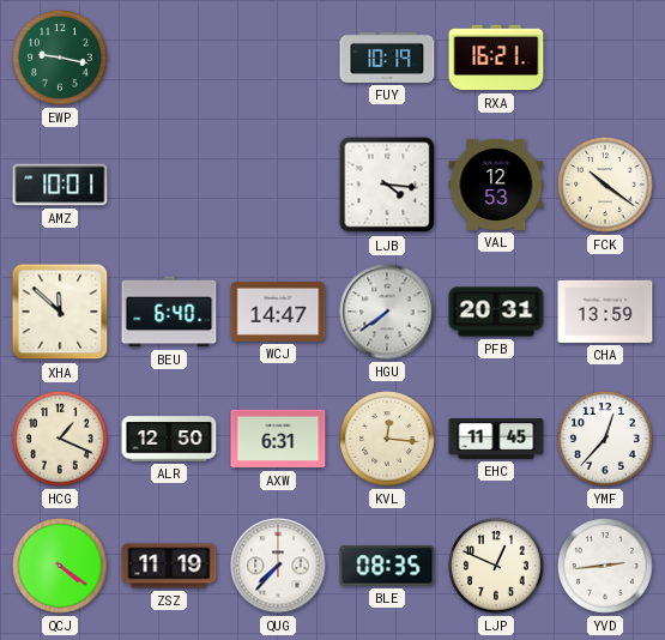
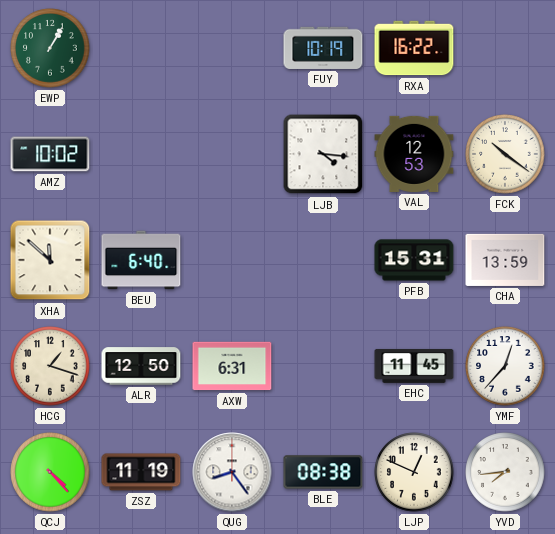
EWP: 9:17 -> 1:05 (50, 48)
RXA: 16:21 -> 16:22 (414, 48)
AMZ: 10:01 -> 10:02 (50, 154)
WCJ: 14:47 -> none (278, 312)
HGU: 7:39 -> none (387, 312)
PFB: 20:31 -> 15:31 (414, 260)
HCG: 1:19 -> 1:18 (50, 366)
KVL: 12:16 -> none (387, 439)
QCJ: 4:21 -> 4:23 (50, 472)
QUG: 7:37 -> 8:24 (232, 472)
BLE: 08:35 -> 08:38 (323, 472)
YVD: 2:44 -> 7:44 (505, 472)
